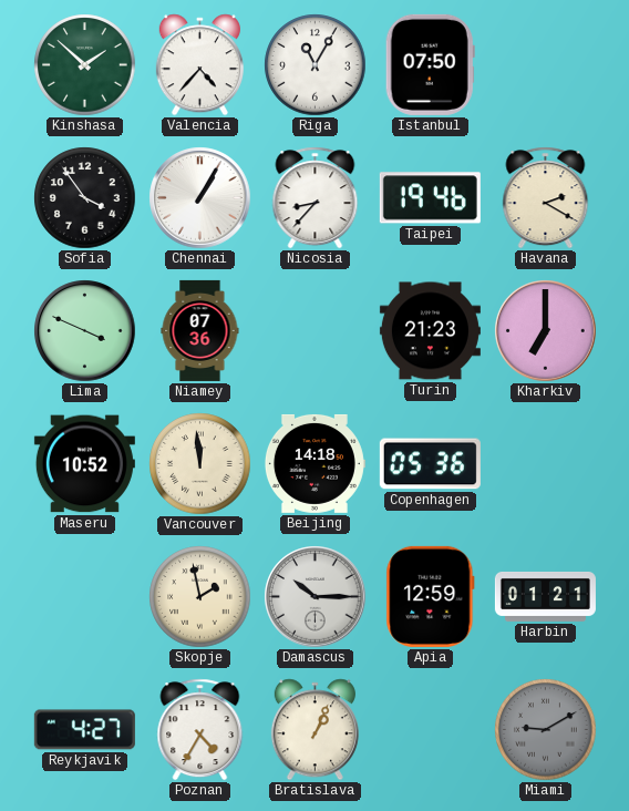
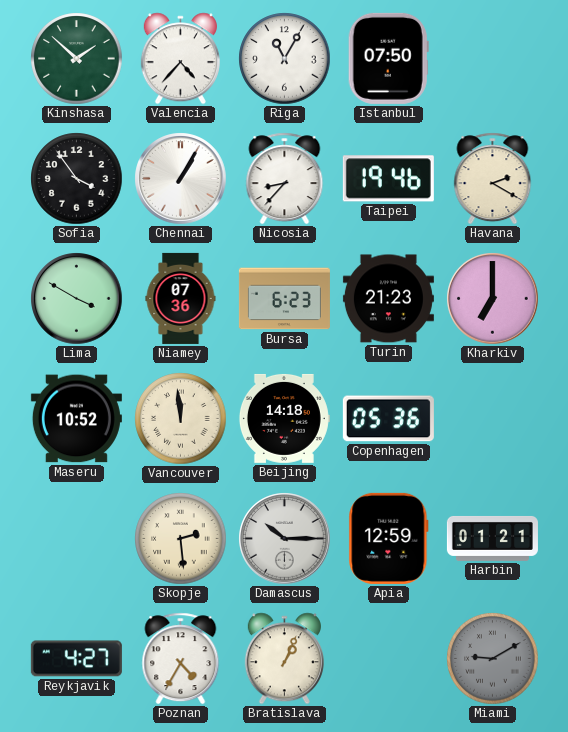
Lima: 3:49 -> 3:50 (77, 299)
Bursa: none -> 6:23 (284, 299)
Skopje: 1:58 -> 2:29 (181, 539)
